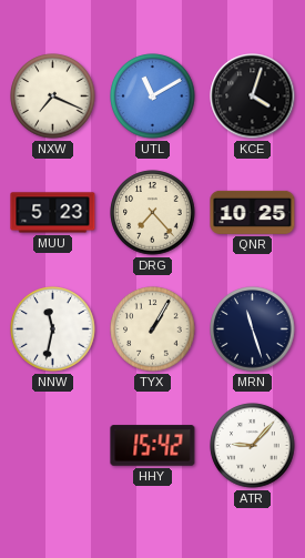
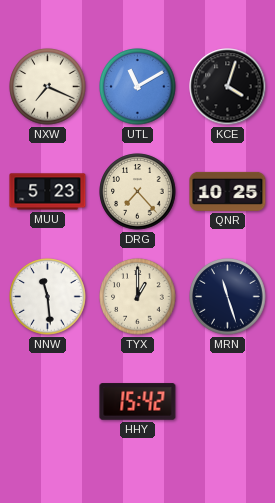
NNW: 11:32 -> 11:29 (48, 297)
TYX: 1:05 -> 1:00 (138, 297)
ATR: 9:07 -> none (253, 446)
